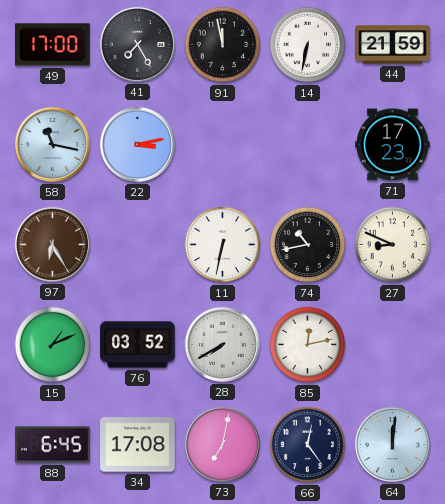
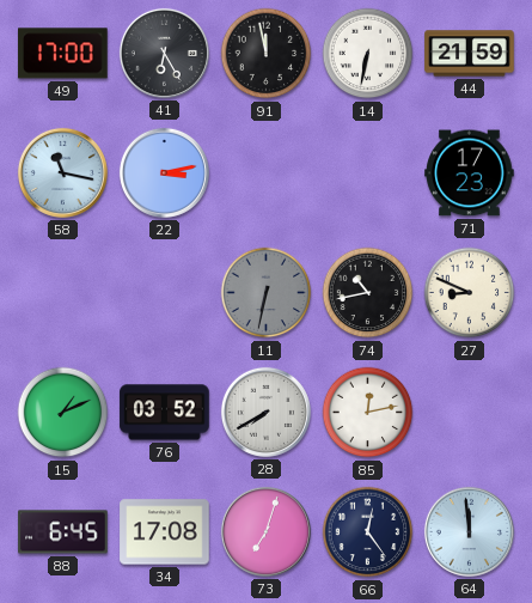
41: 7:25 -> 6:25 (164, 53)
97: 6:25 -> none (52, 244)
11 dial: white -> grey (267, 293)
73: 7:02 -> 7:03 (265, 531)
64: 12:01 -> 11:59 (469, 531)
